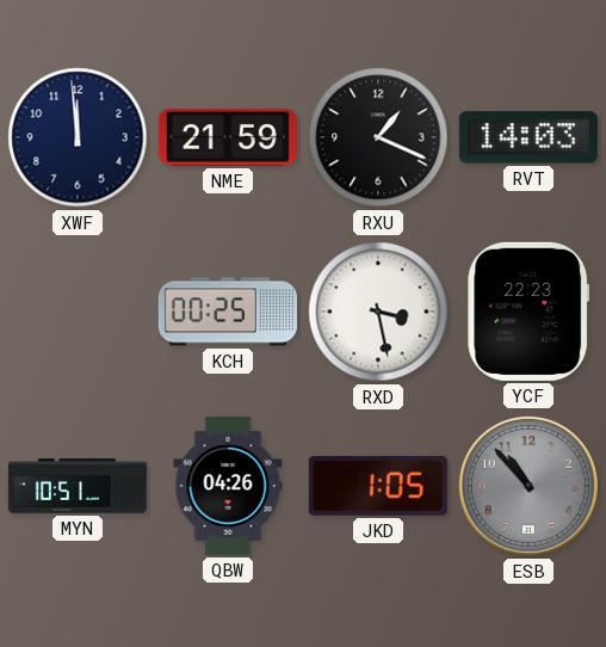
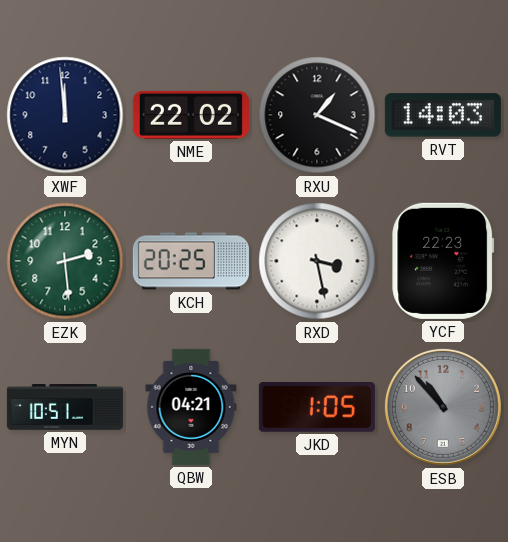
NME: 21:59 -> 22:02 (191, 115)
EZK: none -> 2:29 (65, 261)
KCH: 00:25 -> 20:25 (191, 261)
QBW: 04:26 -> 04:21 (191, 407)
